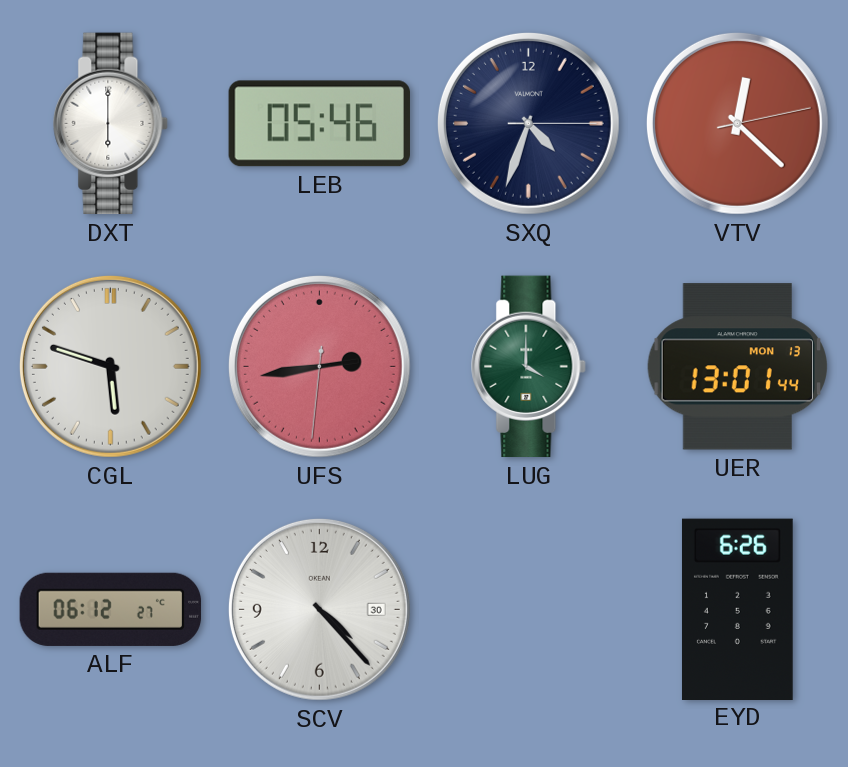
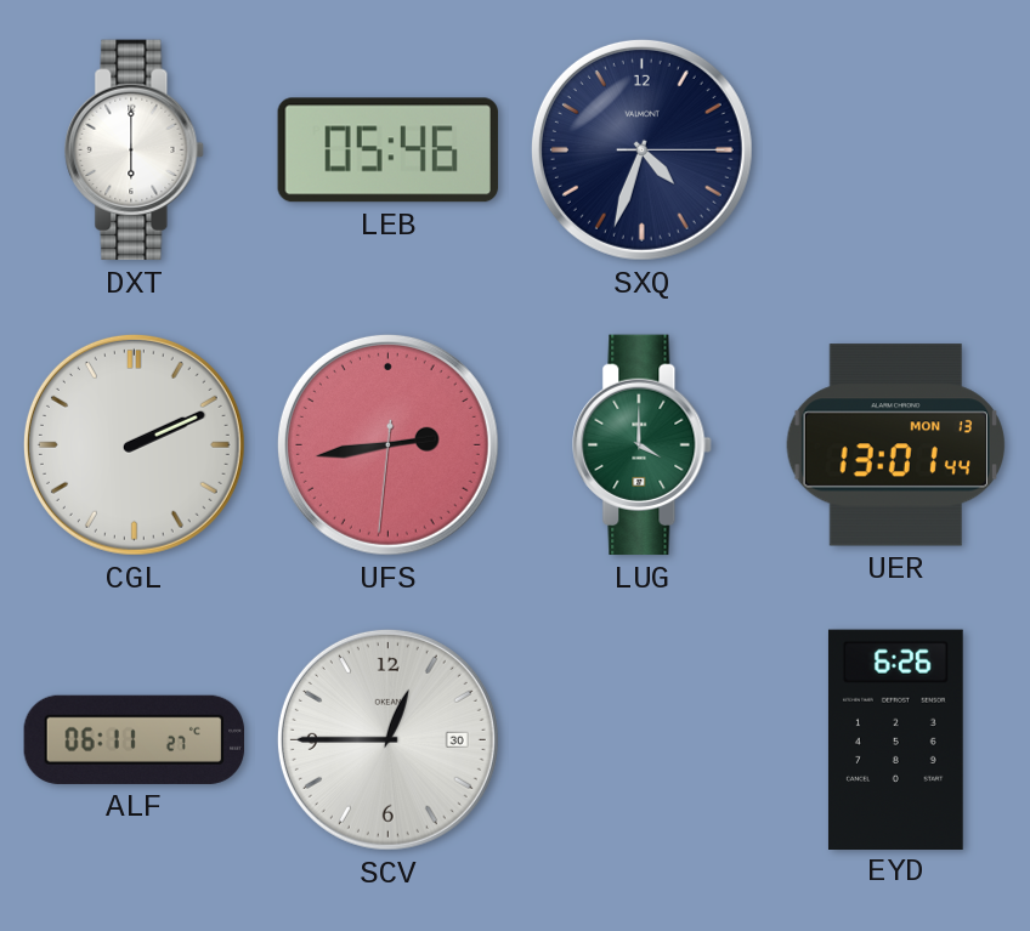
VTV: 12:22 -> none (737, 123)
CGL: 5:48 -> 2:11 (134, 444)
ALF: 06:12 -> 06:11 (135, 739)
SCV: 4:23 -> 12:45 (387, 739)
